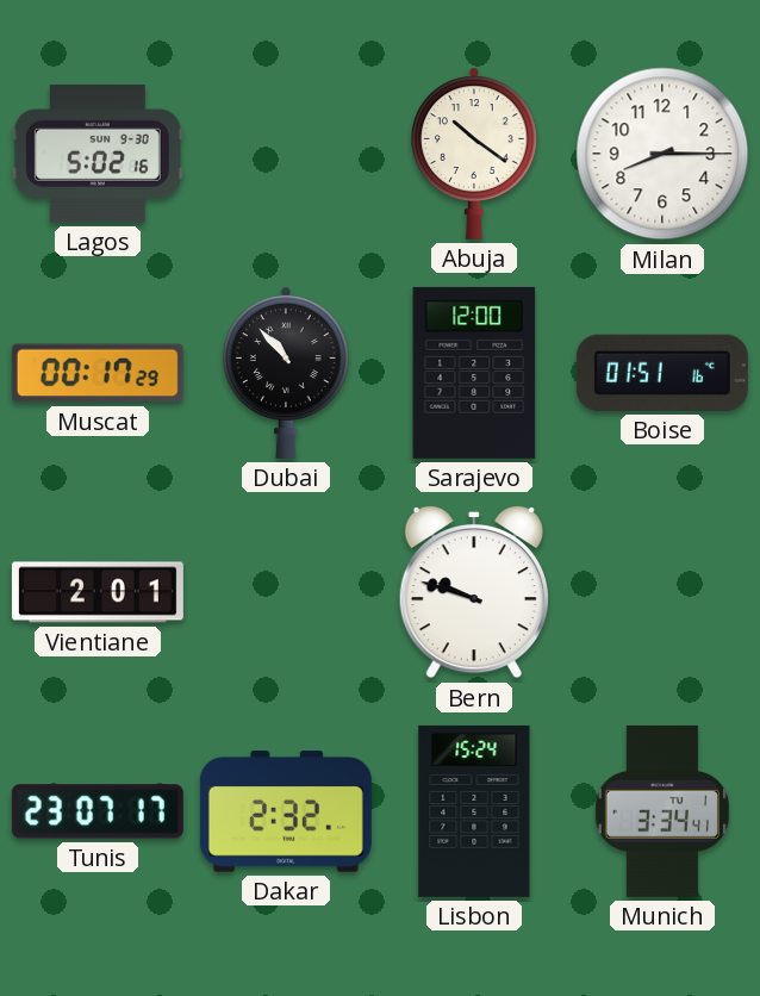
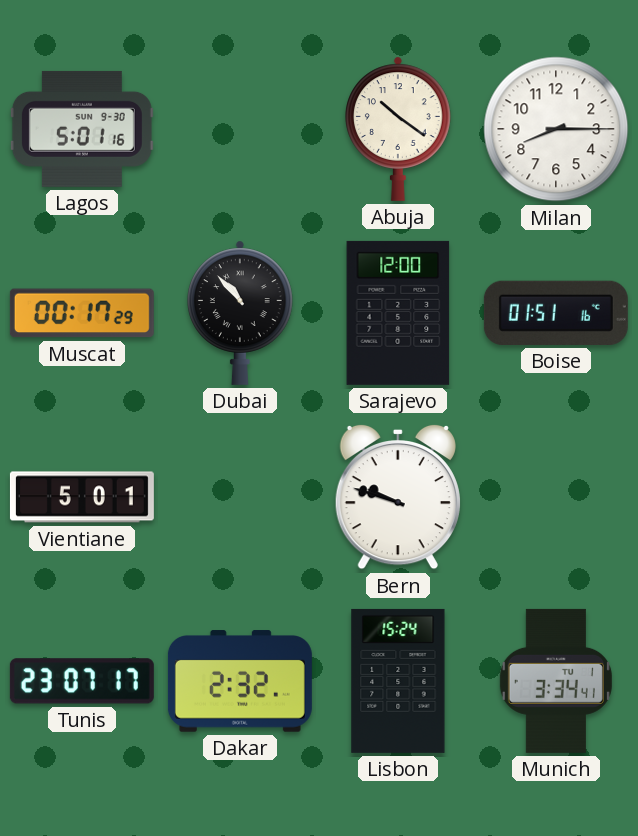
Lagos: 5:02 -> 5:01 (82, 129)
Vientiane: 2:01 -> 5:01 (82, 497)
